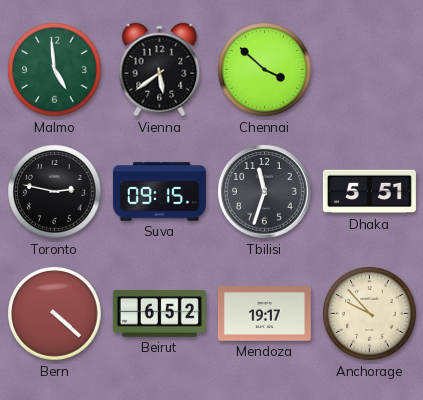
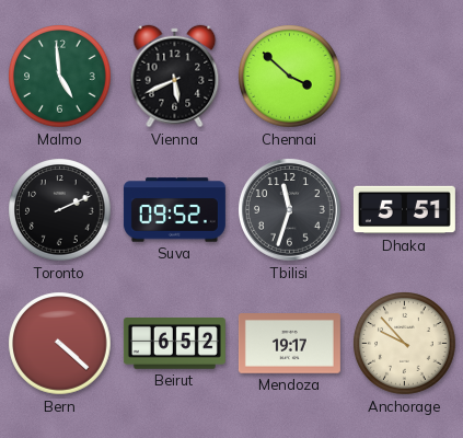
Vienna: 5:39 -> 5:41 (175, 77)
Toronto: 2:47 -> 2:11 (60, 210)
Suva: 09:15 -> 09:52 (174, 210)
